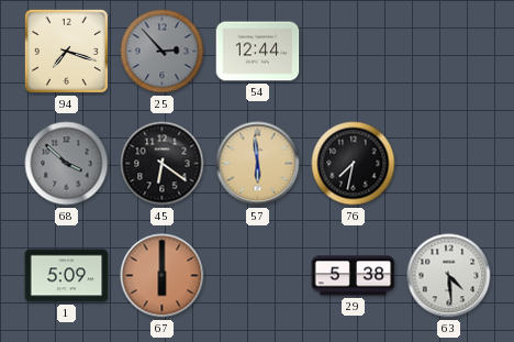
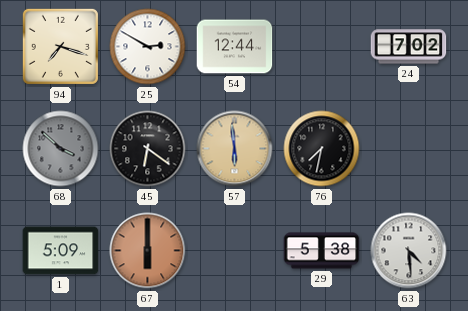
25: 2:53 -> 2:50 (148, 47)
25 dial: grey -> white (148, 47)
24: none -> 7:02 (409, 47)
